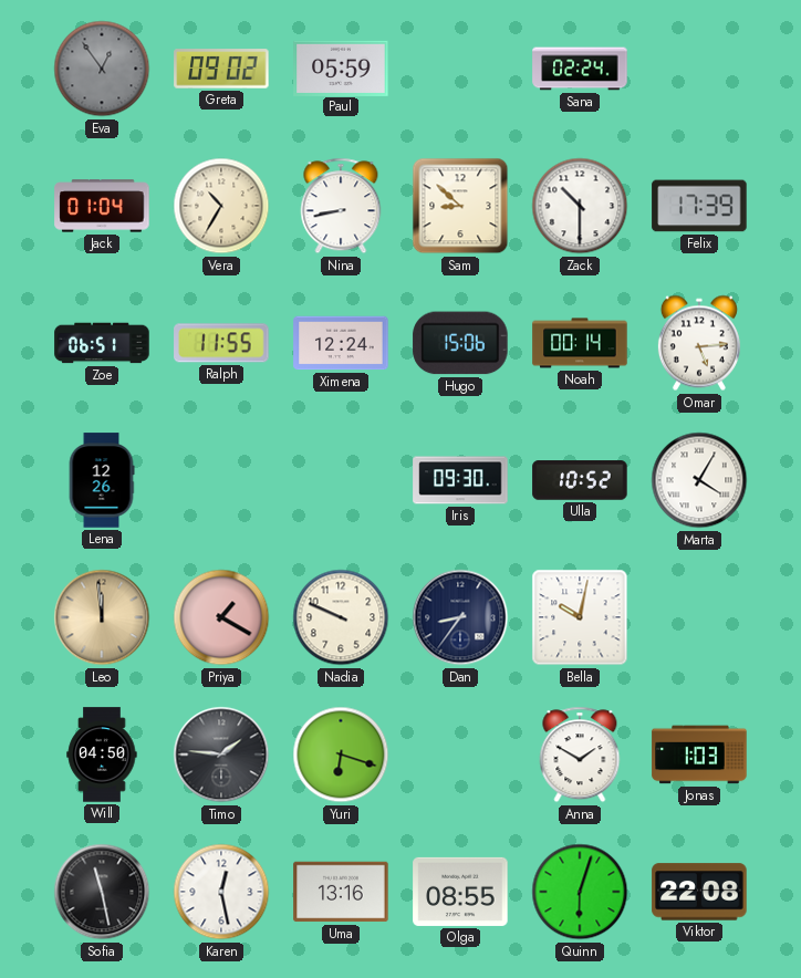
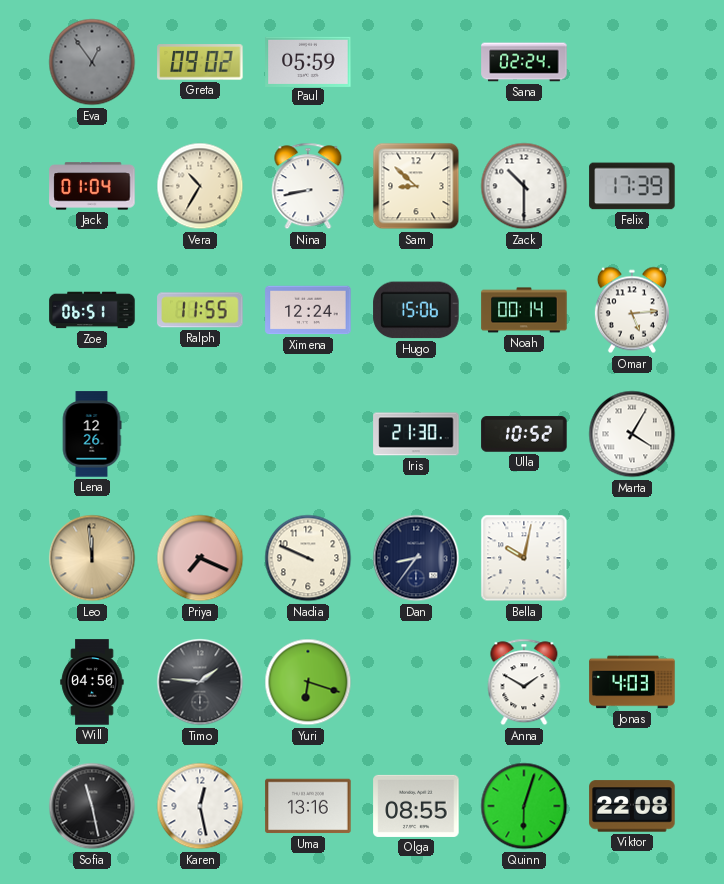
Iris: 09:30 -> 21:30 (416, 434)
Priya: 1:20 -> 7:19 (200, 558)
Jonas: 1:03 -> 4:03 (632, 682)
